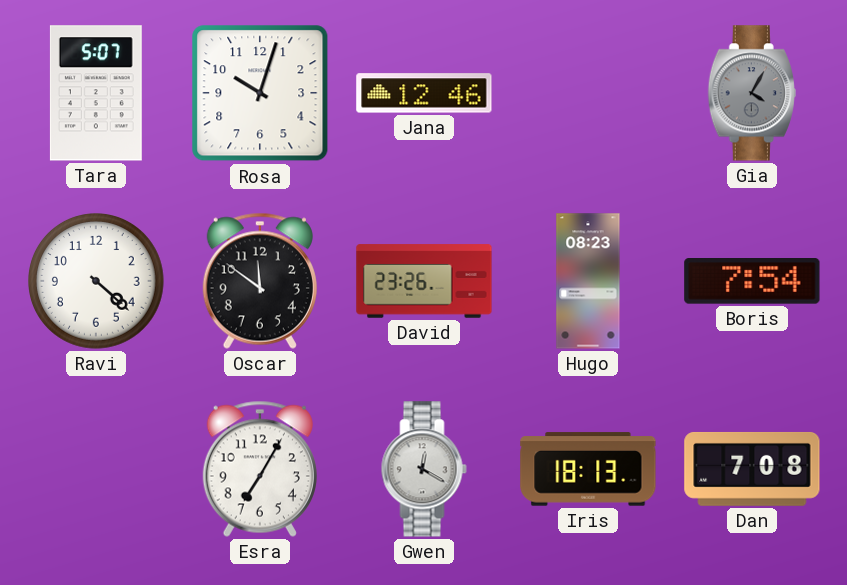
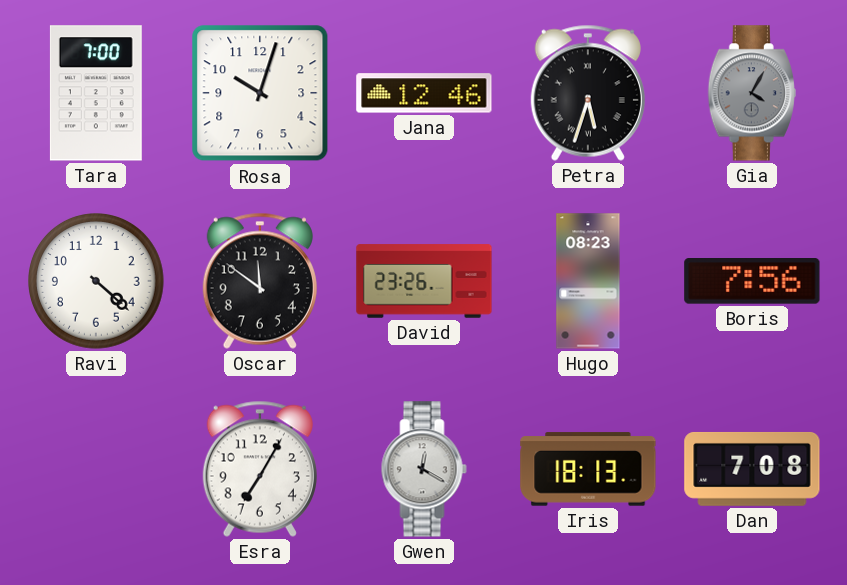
Tara: 5:07 -> 7:00 (96, 93)
Petra: none -> 5:33 (588, 93)
Boris: 7:54 -> 7:56 (752, 282)
